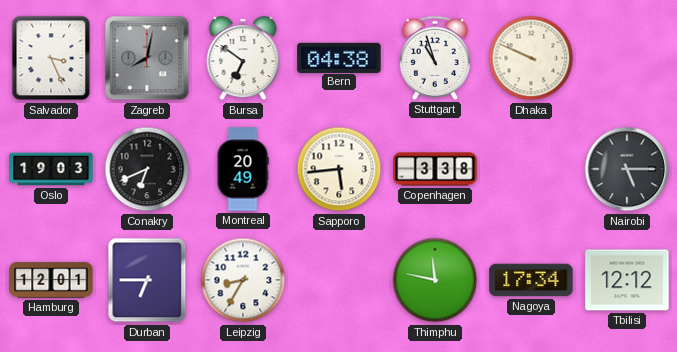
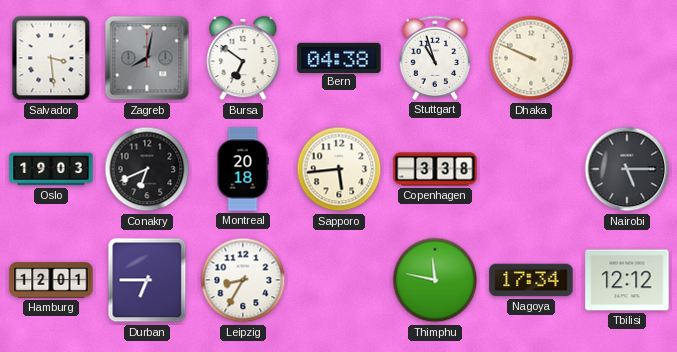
Salvador: 3:26 -> 3:29 (51, 58)
Montreal: 20:49 -> 20:18 (243, 169)
